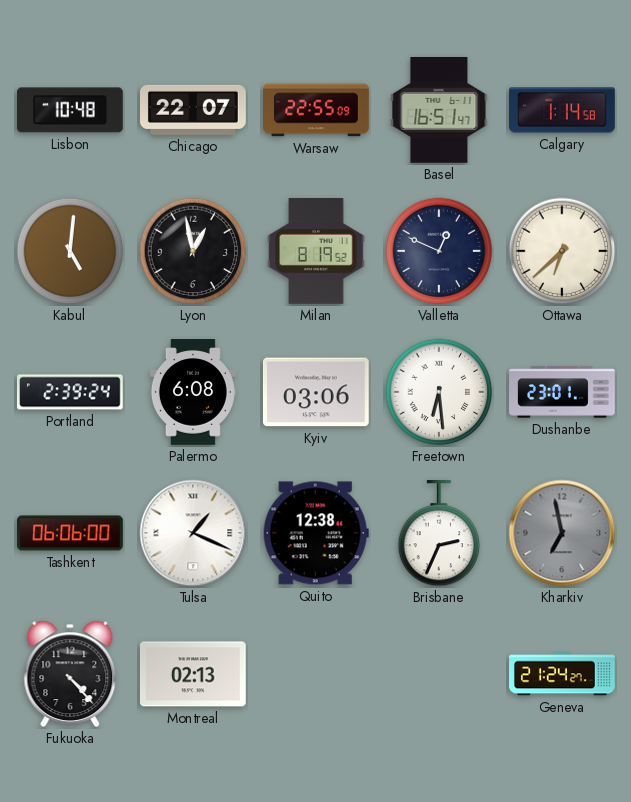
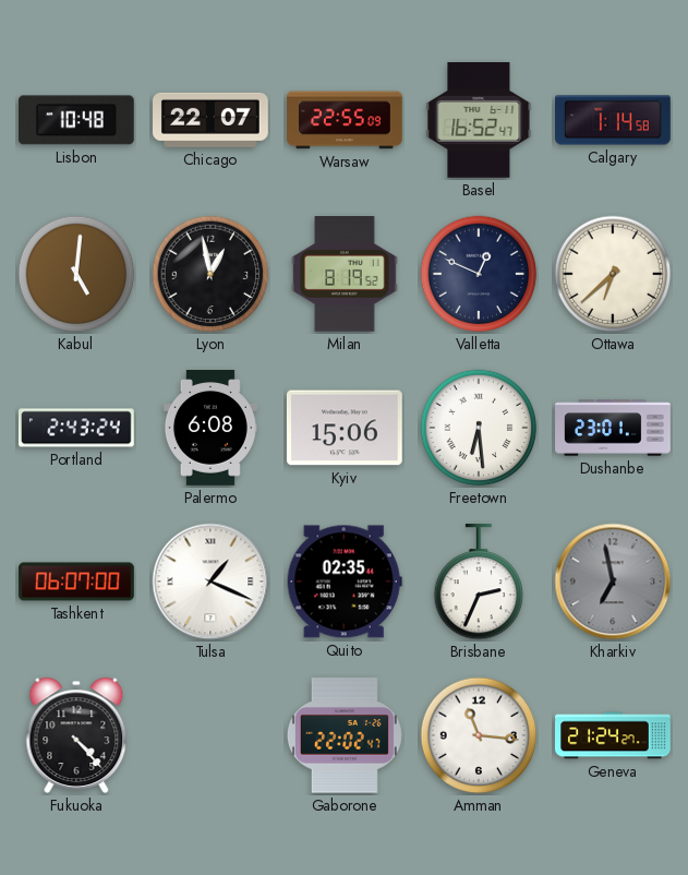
Basel: 16:51 -> 16:52 (479, 120)
Portland: 2:39 -> 2:43 (77, 428)
Kyiv: 03:06 -> 15:06 (345, 428)
Tashkent: 06:06 -> 06:07 (76, 582)
Quito: 12:38 -> 02:35 (345, 582)
Montreal: 02:13 -> none (193, 674)
Gaborone: none -> 22:02 (345, 735)
Amman: none -> 11:16 (479, 735)
